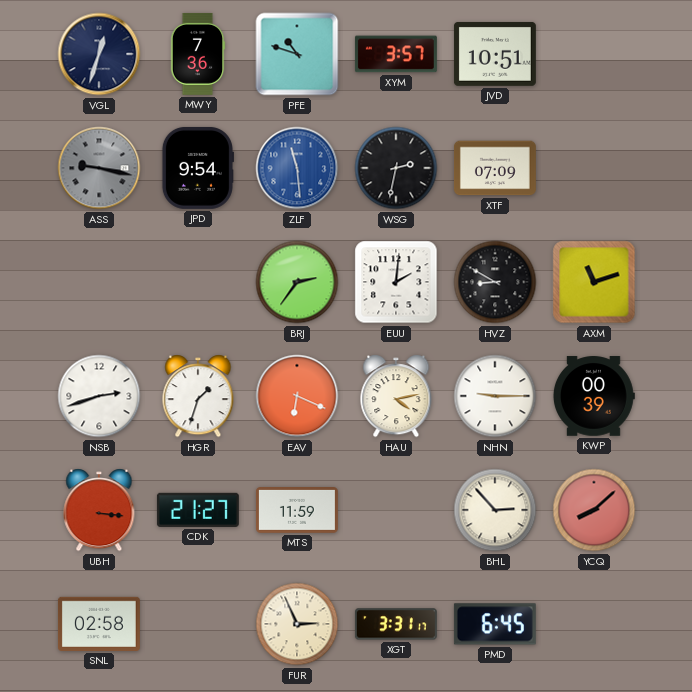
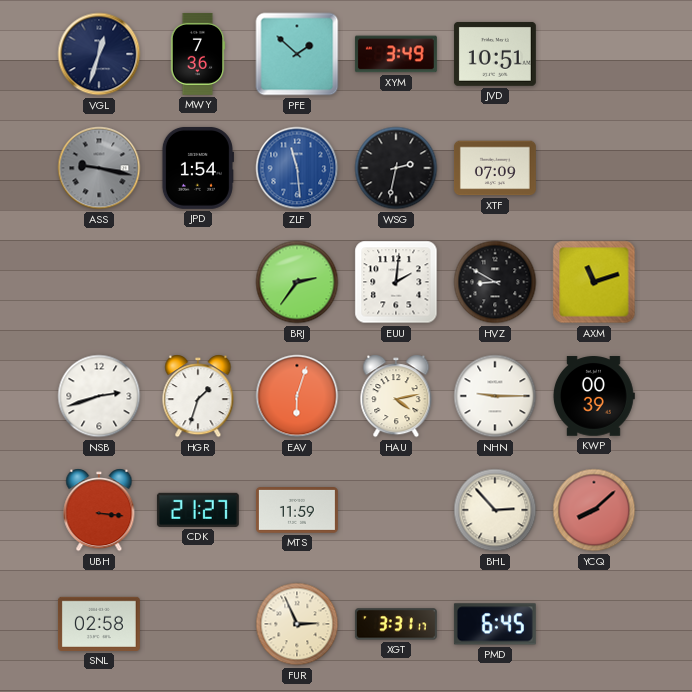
PFE: 10:48 -> 1:52 (297, 54)
XYM: 3:57 -> 3:49 (396, 54)
JPD: 9:54 -> 1:54 (197, 168)
EAV: 6:19 -> 6:03 (297, 396)
